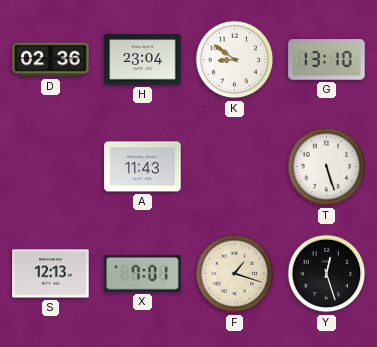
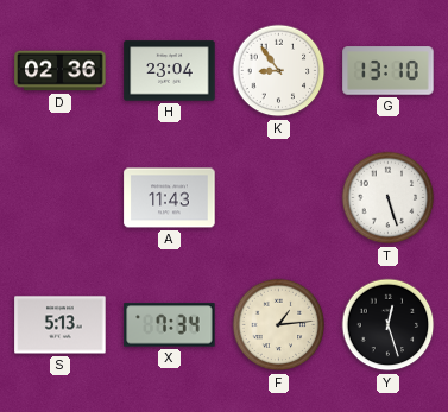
K: 8:51 -> 8:54 (279, 71)
S: 12:13 -> 5:13 (61, 325)
X: 7:01 -> 7:34 (170, 325)
F: 1:18 -> 1:14 (279, 325)
